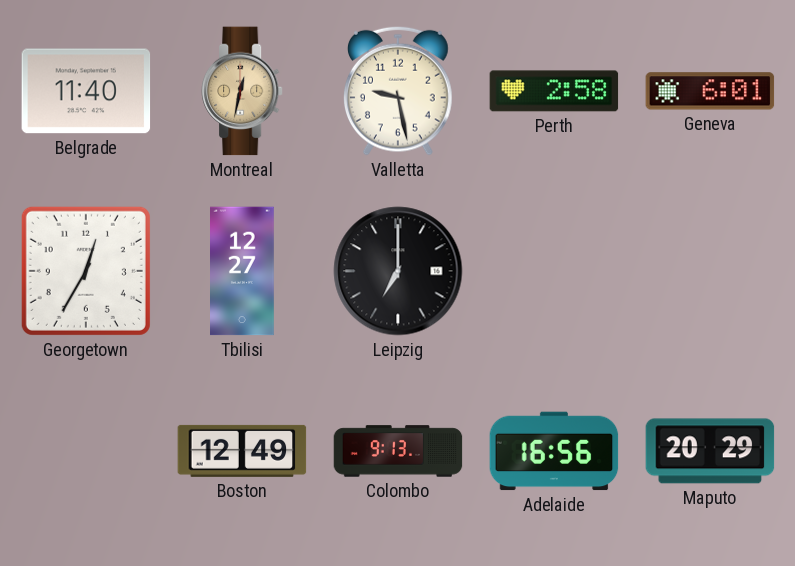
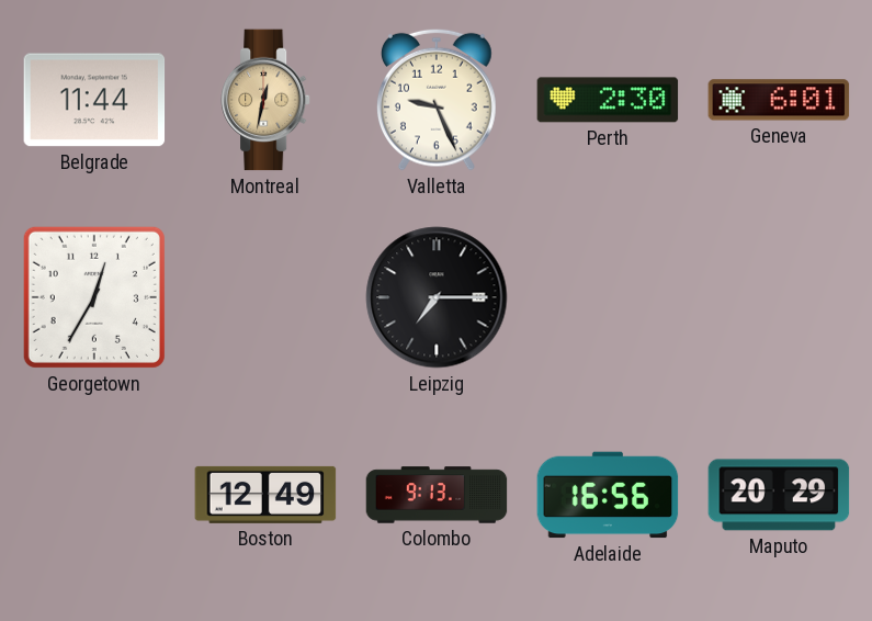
Belgrade: 11:40 -> 11:44 (94, 100)
Valletta: 9:28 -> 9:26 (438, 100)
Perth: 2:58 -> 2:30 (608, 100)
Tbilisi: 12:27 -> none (243, 271)
Leipzig: 7:00 -> 7:15 (437, 297)
